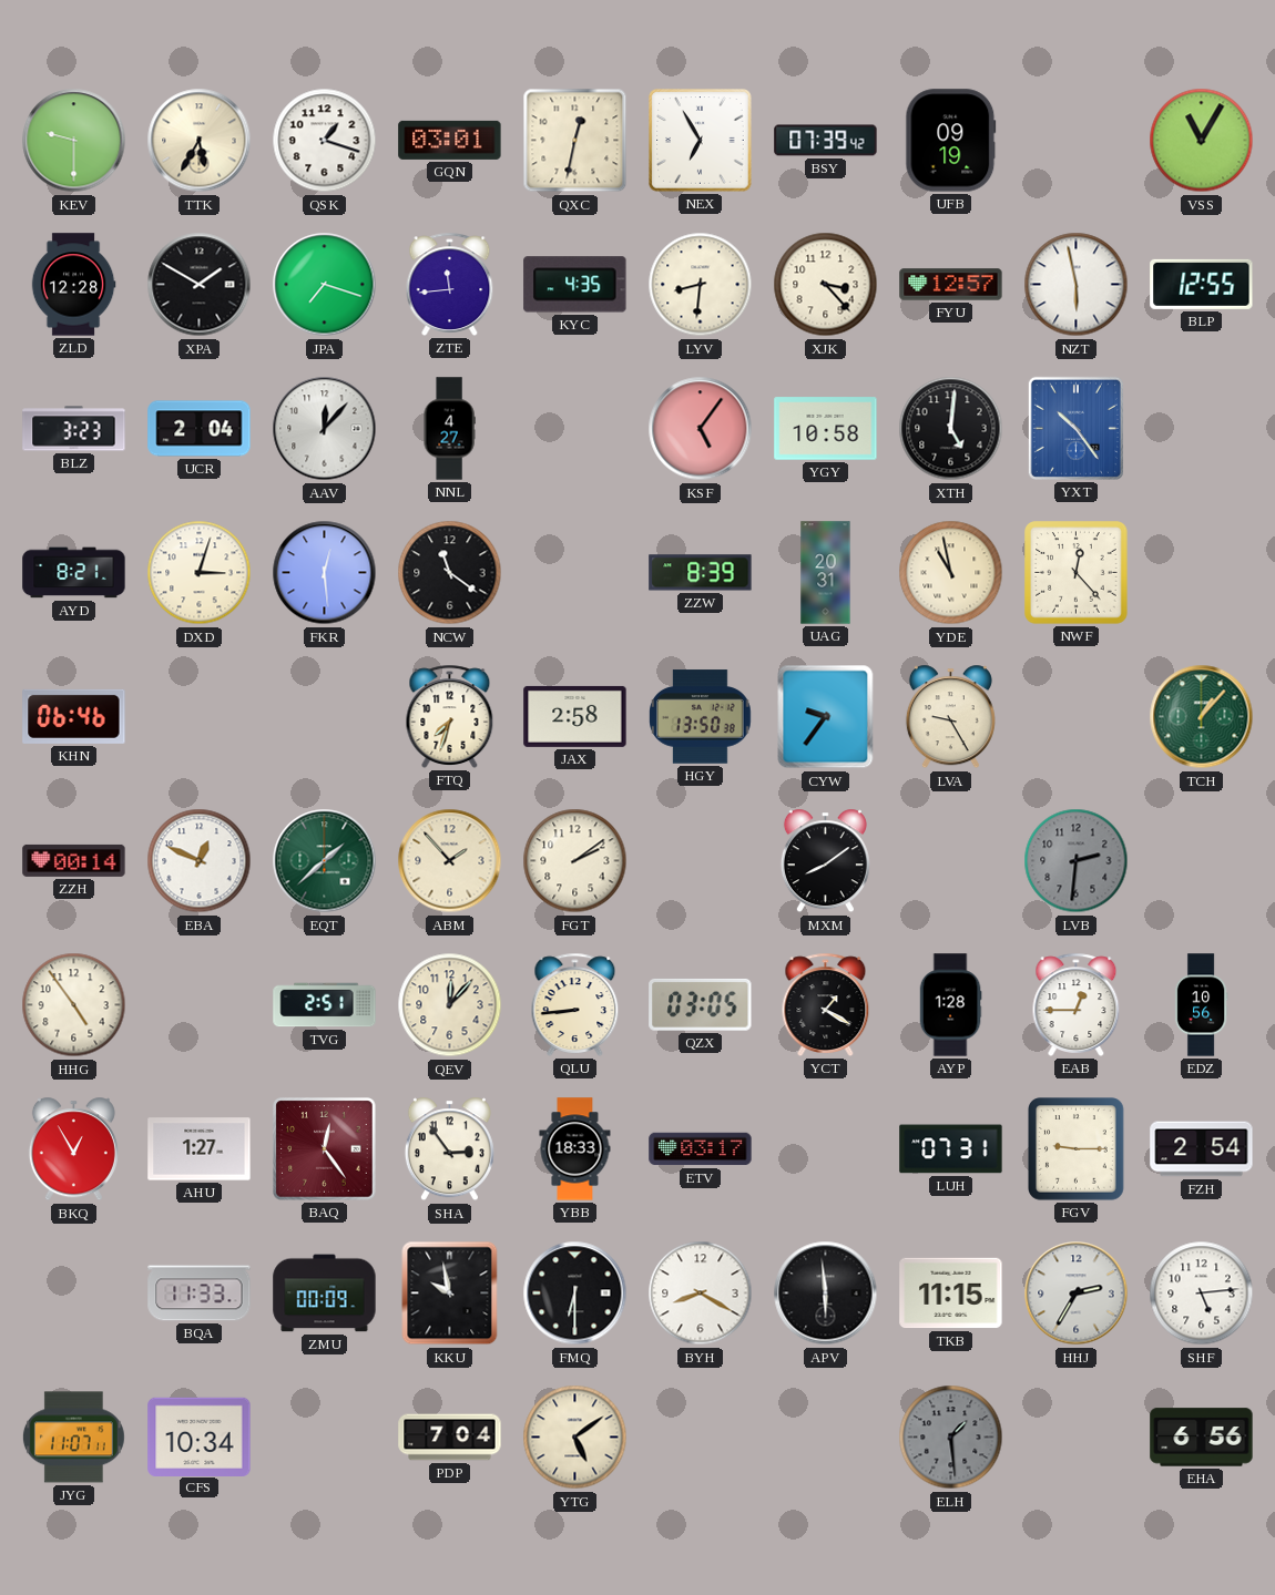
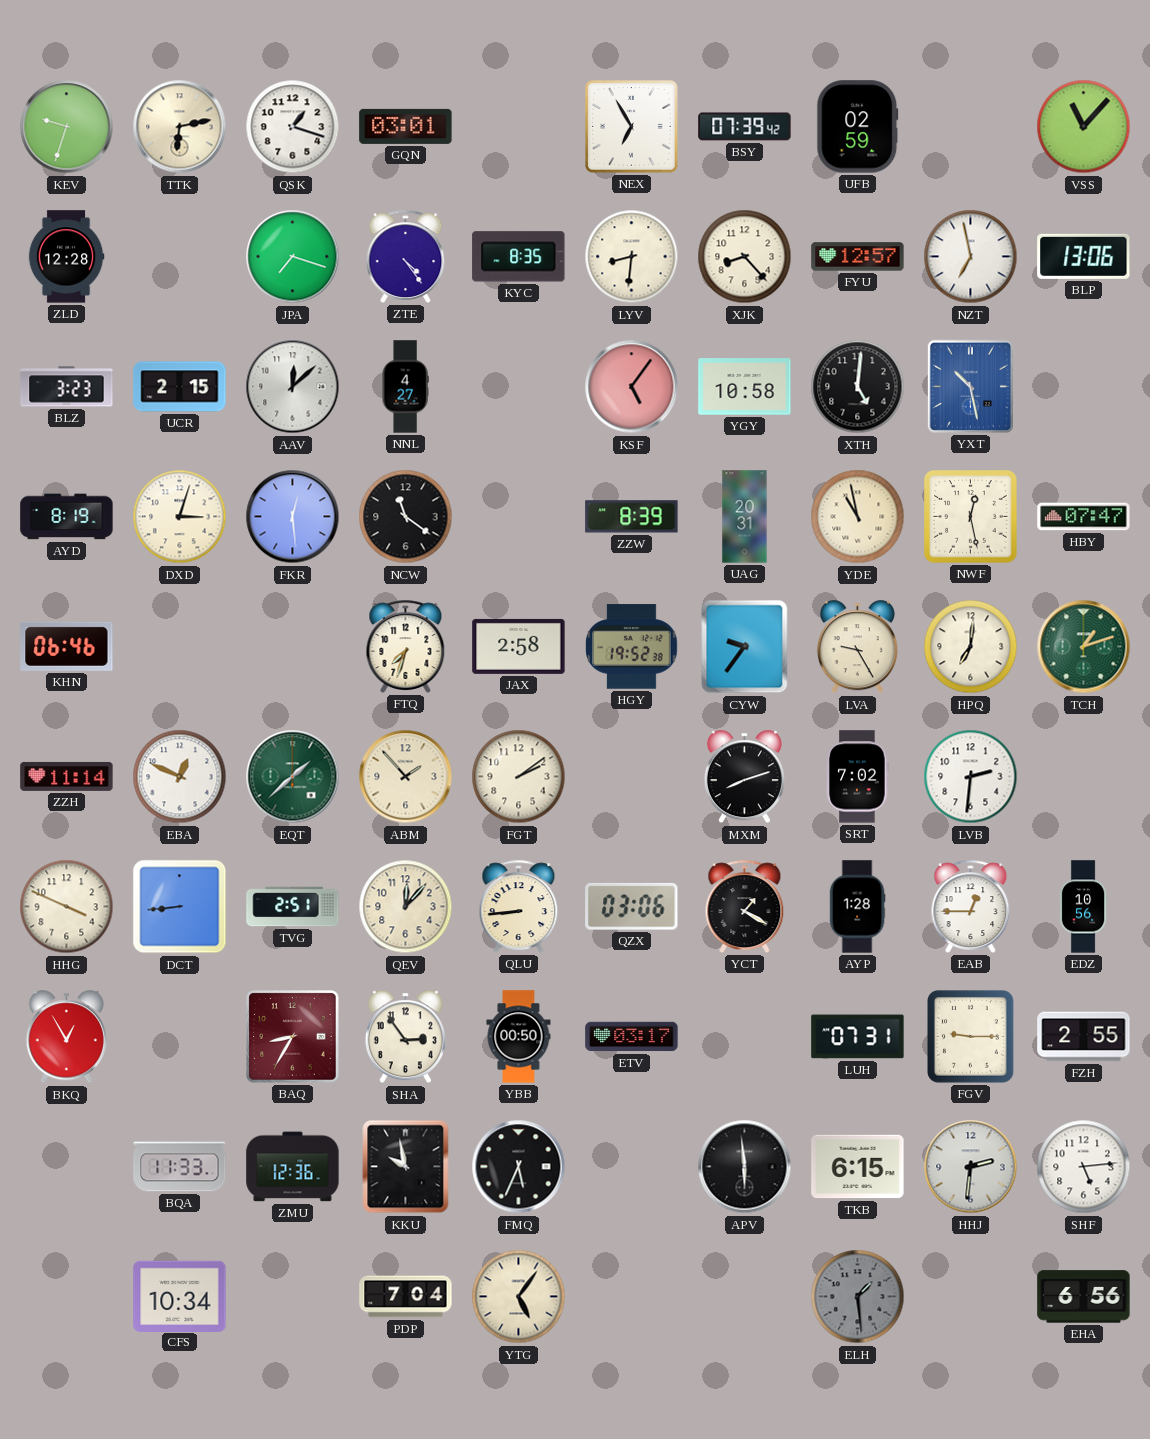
KEV: 9:30 -> 9:33 (67, 127)
TTK: 5:35 -> 6:13 (180, 127)
QXC: 12:32 -> none (575, 141)
UFB: 09:19 -> 02:59 (858, 127)
VSS: 11:05 -> 11:07 (1084, 127)
XPA: 1:50 -> none (200, 285)
ZTE: 11:44 -> 4:24 (406, 256)
KYC: 4:35 -> 8:35 (519, 257)
XJK: 3:23 -> 8:23 (745, 257)
NZT: 5:58 -> 6:58 (971, 257)
BLP: 12:55 -> 13:06 (1084, 256)
UCR: 2:04 -> 2:15 (180, 387)
AAV: 12:07 -> 12:08 (293, 387)
YXT: 10:24 -> 10:28 (970, 386)
AYD: 8:21 -> 8:19 (67, 517)
NWF: 12:23 -> 12:28 (971, 517)
HBY: none -> 07:47 (1084, 517)
HGY: 13:50 -> 19:52 (632, 647)
HPQ: none -> 7:01 (971, 647)
TCH: 1:07 -> 1:12 (1084, 647)
ZZH: 00:14 -> 11:14 (67, 776)
MXM: 8:09 -> 8:12 (744, 777)
SRT: none -> 7:02 (858, 777)
LVB dial: grey -> white (971, 777)
HHG: 4:54 -> 3:49 (67, 907)
DCT: none -> 8:44 (180, 907)
QZX: 03:05 -> 03:06 (632, 906)
AHU: 1:27 -> none (200, 1149)
BAQ: 12:24 -> 8:35 (293, 1037)
YBB: 18:33 -> 00:50 (519, 1037)
FZH: 2:54 -> 2:55 (1084, 1037)
ZMU: 00:09 -> 12:36 (293, 1167)
FMQ: 6:30 -> 5:34 (519, 1167)
BYH: 8:20 -> none (701, 1294)
TKB: 11:15 -> 6:15 (858, 1167)
HHJ: 2:35 -> 2:31 (971, 1167)
JYG: 11:07 -> none (73, 1438)
YTG: 5:09 -> 5:06 (519, 1297)
